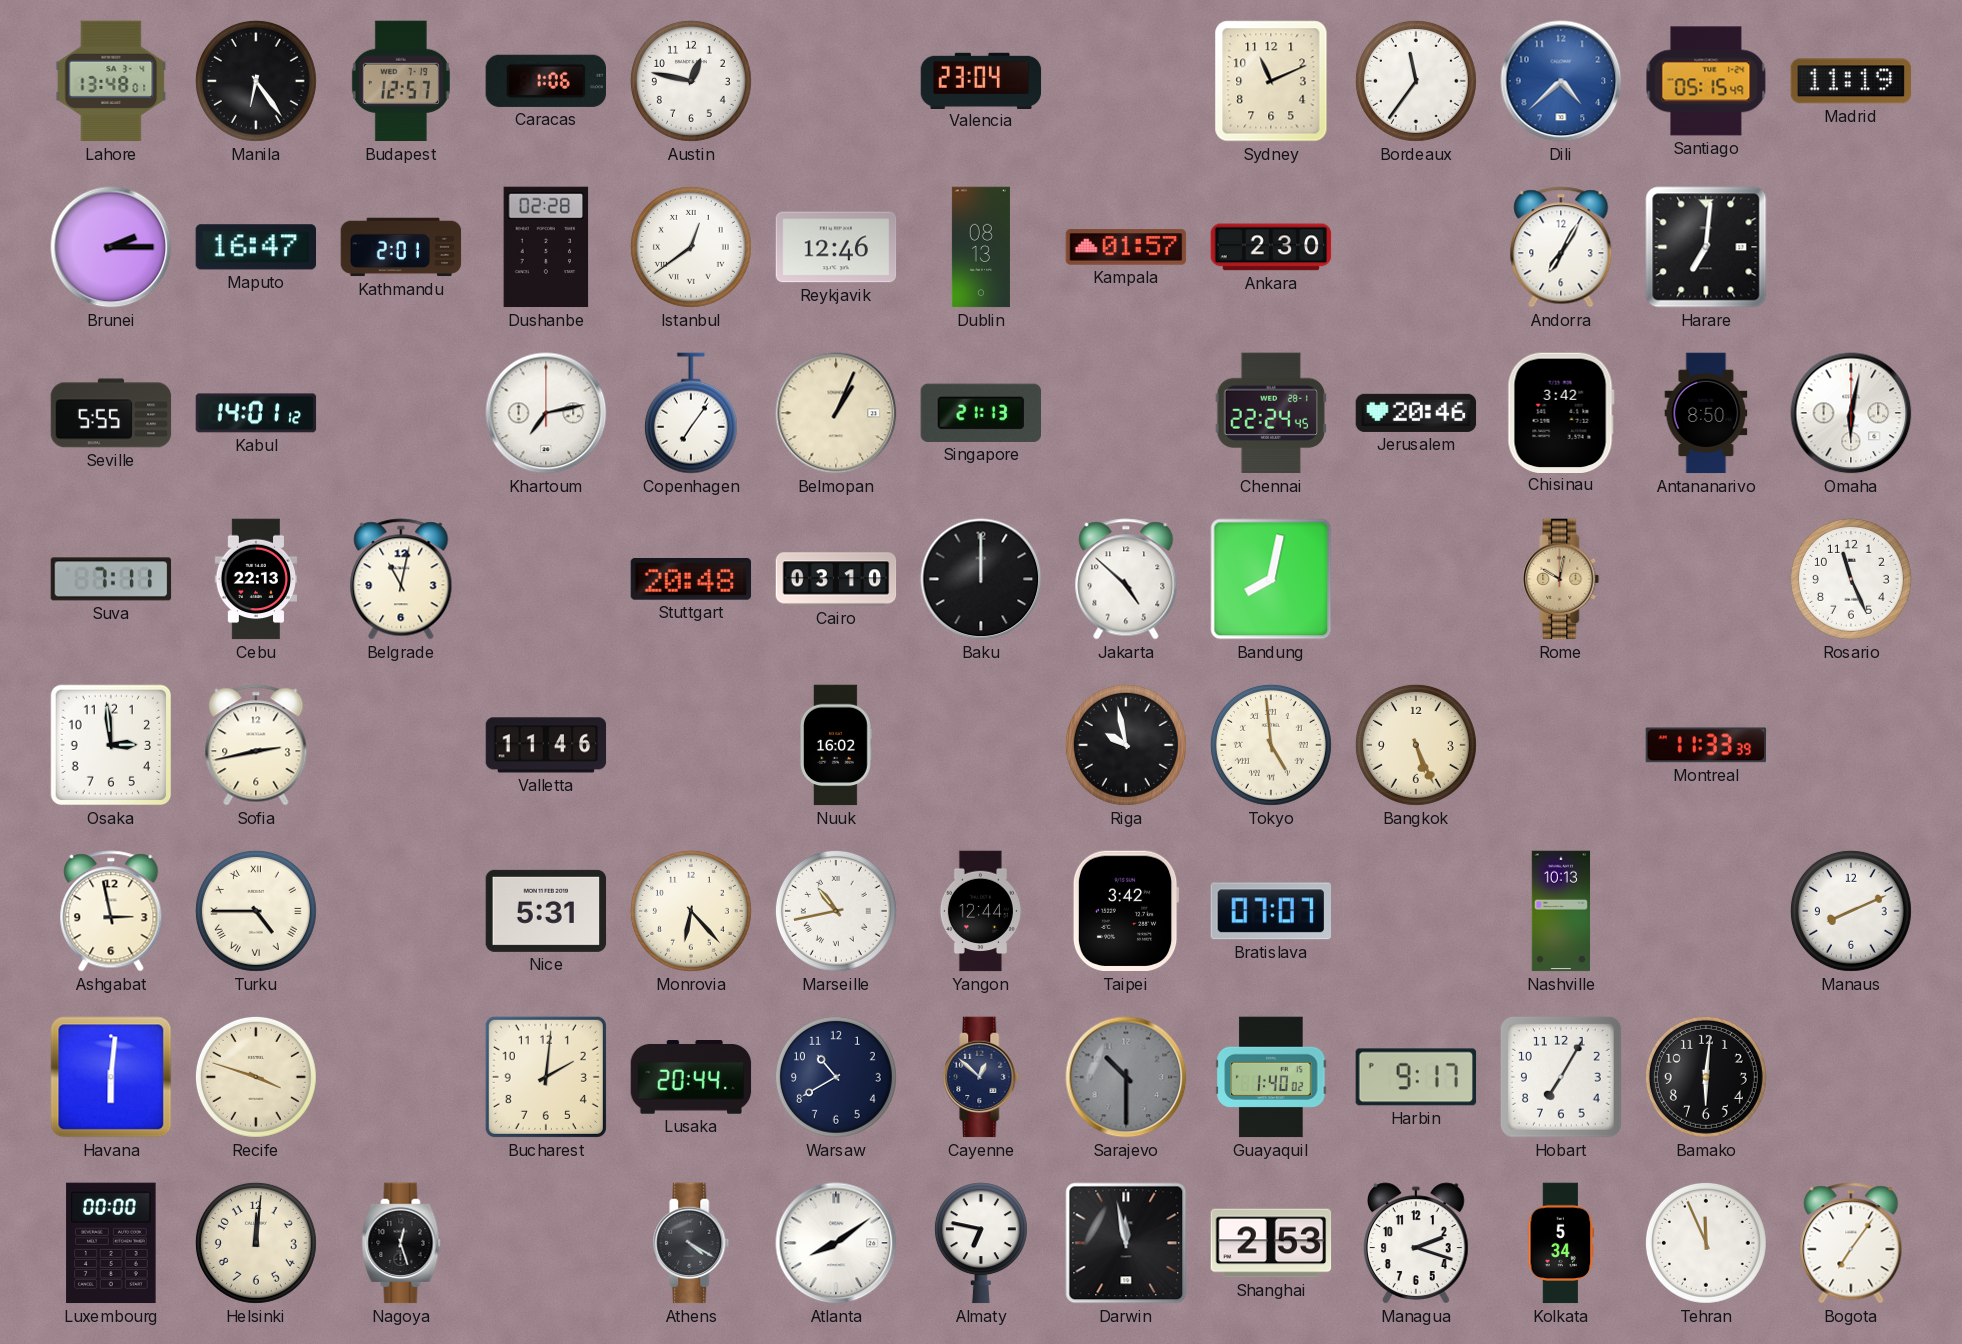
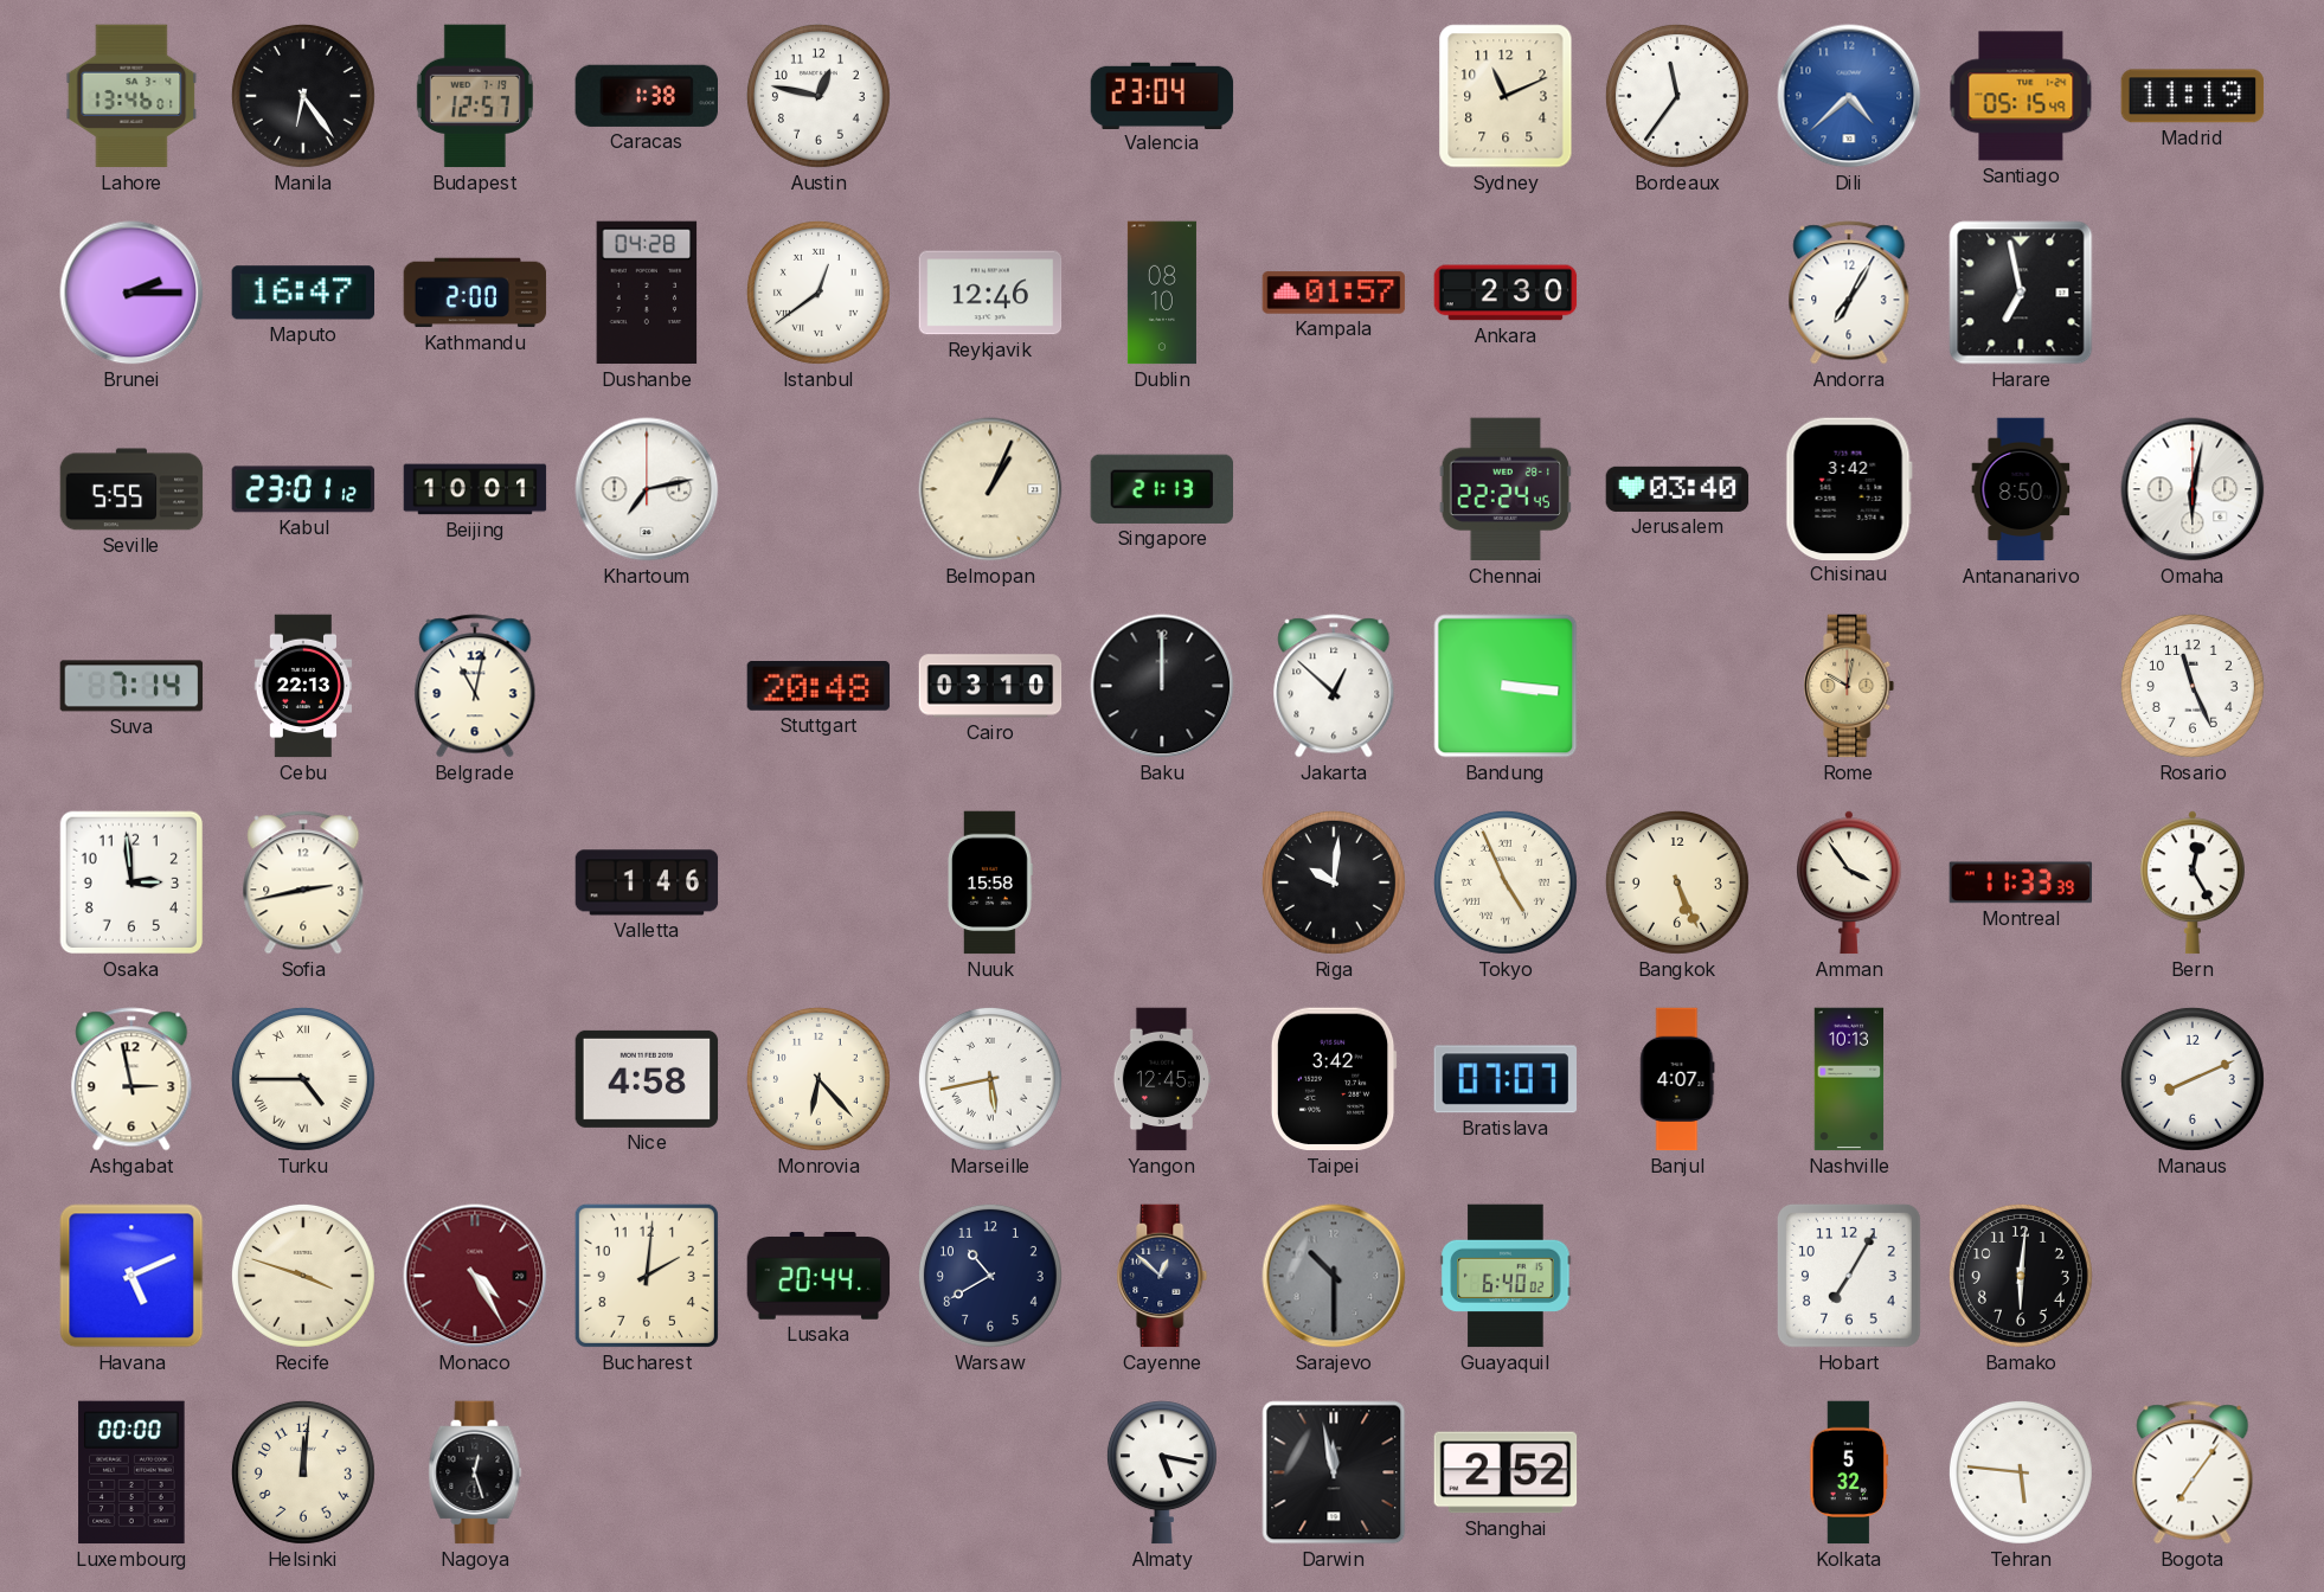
Lahore: 13:48 -> 13:46 (131, 96)
Caracas: 1:06 -> 1:38 (646, 96)
Kathmandu: 2:01 -> 2:00 (475, 293)
Dushanbe: 02:28 -> 04:28 (647, 293)
Dublin: 08:13 -> 08:10 (1162, 293)
Harare: 7:01 -> 6:58 (2021, 293)
Kabul: 14:01 -> 23:01 (303, 489)
Beijing: none -> 10:01 (475, 489)
Copenhagen: 7:06 -> none (691, 413)
Jerusalem: 20:46 -> 03:40 (1677, 489)
Suva: 7:11 -> 7:14 (131, 686)
Jakarta: 4:52 -> 12:52 (1334, 686)
Bandung: 8:02 -> 3:16 (1506, 686)
Valletta: 11:46 -> 1:46 (647, 882)
Nuuk: 16:02 -> 15:58 (990, 882)
Riga: 9:58 -> 10:01 (1334, 882)
Tokyo: 4:59 -> 4:56 (1506, 882)
Amman: none -> 3:54 (1849, 882)
Bern: none -> 12:25 (2193, 882)
Nice: 5:31 -> 4:58 (647, 1079)
Marseille: 10:43 -> 5:43 (990, 1079)
Yangon: 12:44 -> 12:45 (1161, 1079)
Banjul: none -> 4:07 (1677, 1079)
Havana: 6:01 -> 5:11 (131, 1276)
Monaco: none -> 4:25 (475, 1276)
Guayaquil: 1:40 -> 6:40 (1506, 1276)
Harbin: 9:17 -> none (1416, 1077)
Athens: 4:20 -> none (691, 1243)
Atlanta: 8:09 -> none (836, 1243)
Almaty: 6:47 -> 5:17 (1162, 1472)
Shanghai: 2:53 -> 2:52 (1506, 1472)
Managua: 2:18 -> none (1416, 1243)
Kolkata: 5:34 -> 5:32 (1849, 1472)
Tehran: 11:56 -> 5:46 (2021, 1472)
